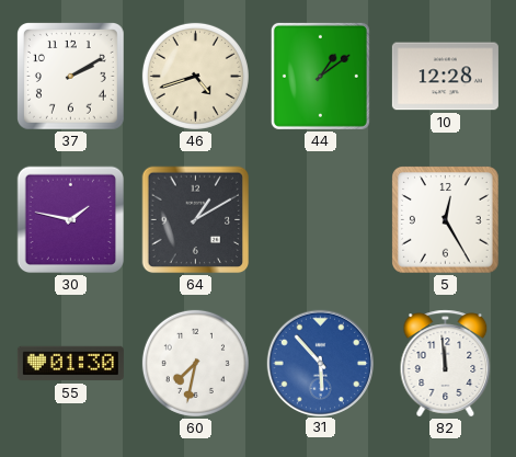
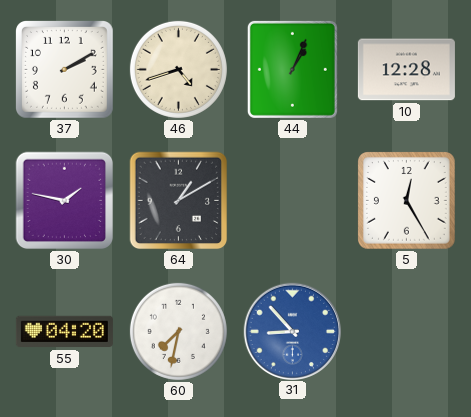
44: 1:09 -> 1:04 (292, 69)
55: 01:30 -> 04:20 (64, 332)
31: 5:53 -> 8:53 (292, 331)
82: 11:59 -> none (446, 364)
